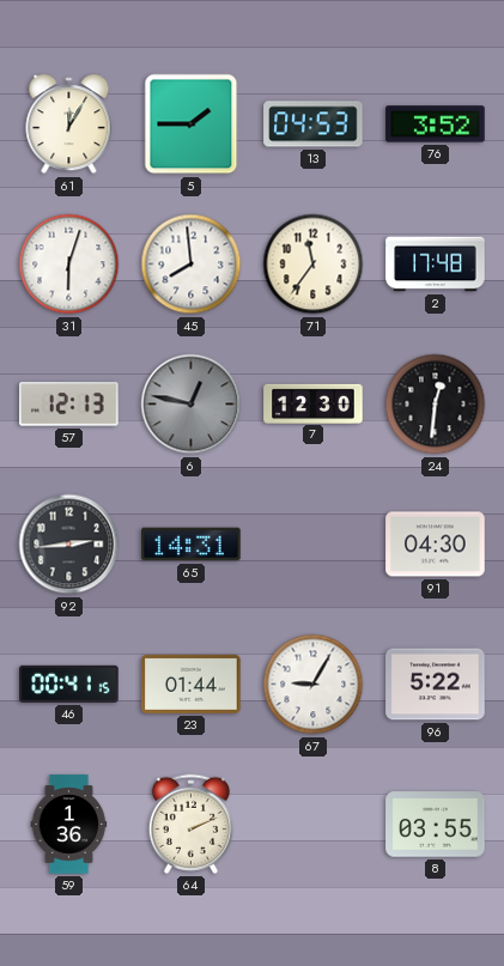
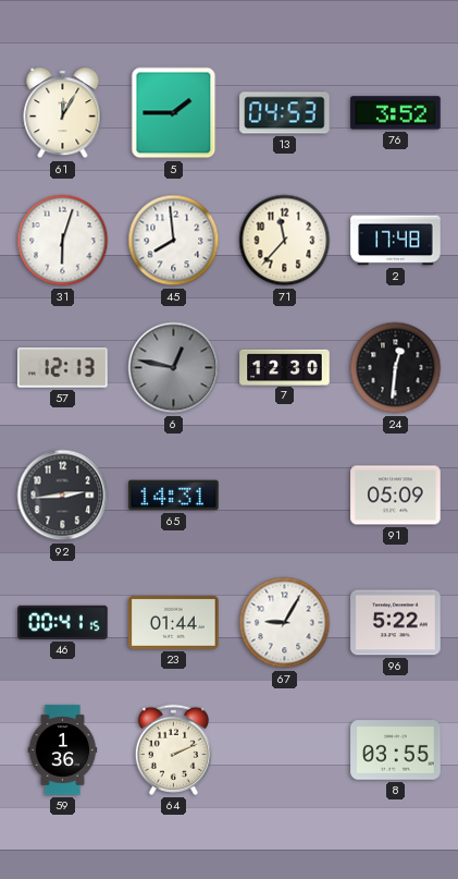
71: 11:36 -> 11:37 (285, 241)
91: 04:30 -> 05:09 (396, 496)
